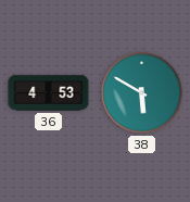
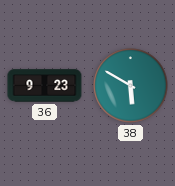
36: 4:53 -> 9:23 (45, 86)
